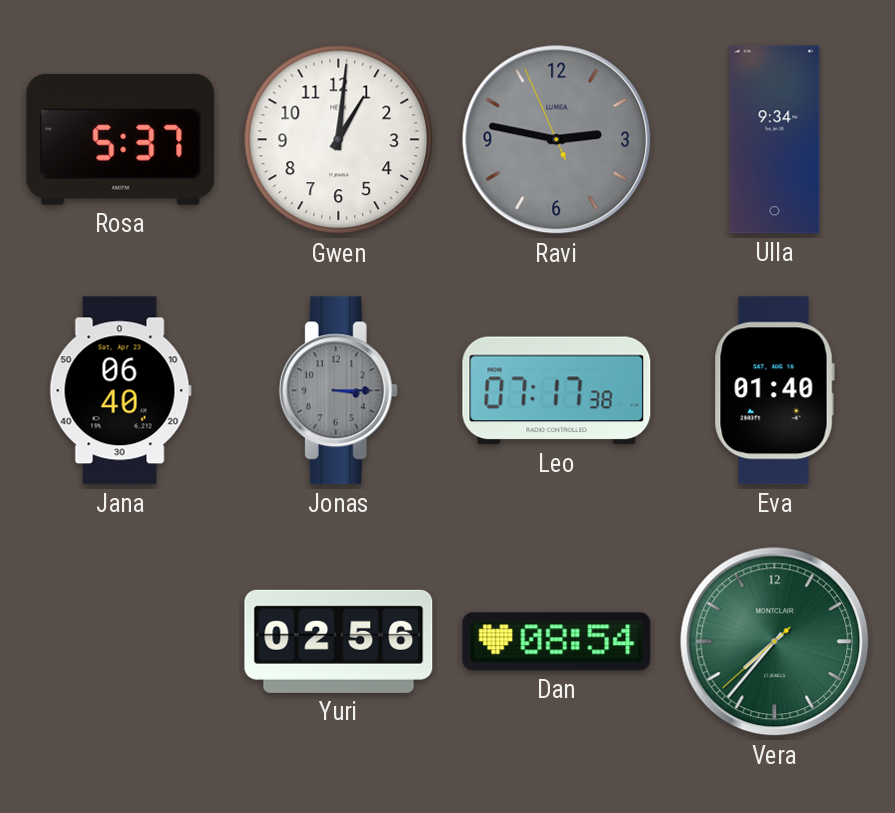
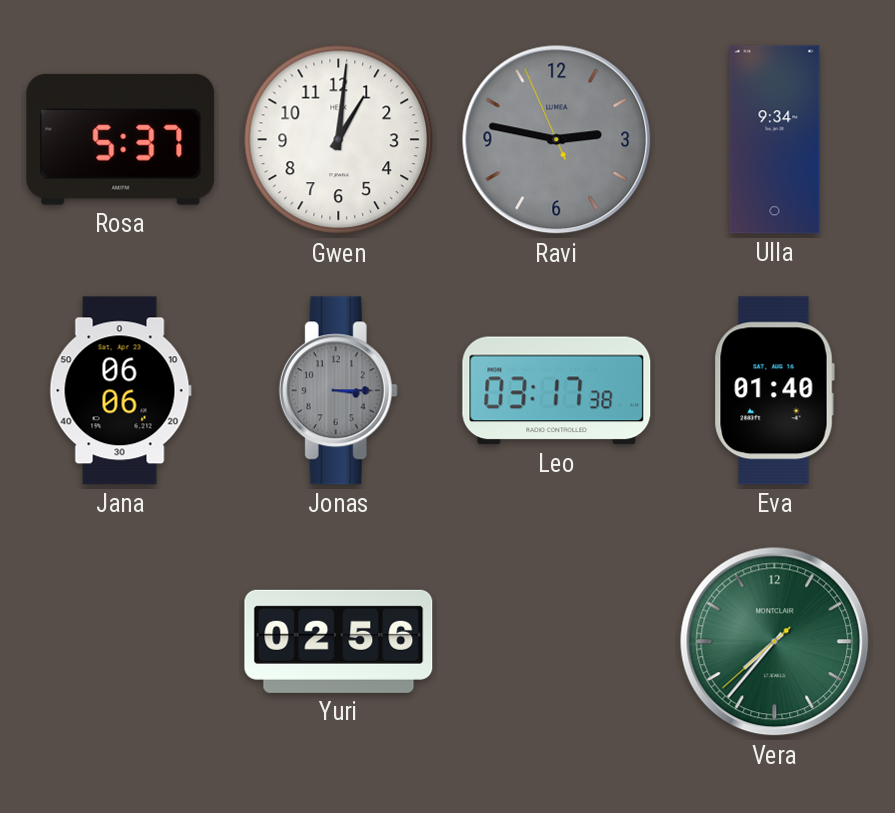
Jana: 06:40 -> 06:06 (120, 391)
Leo: 07:17 -> 03:17 (557, 391)
Dan: 08:54 -> none (557, 642)
